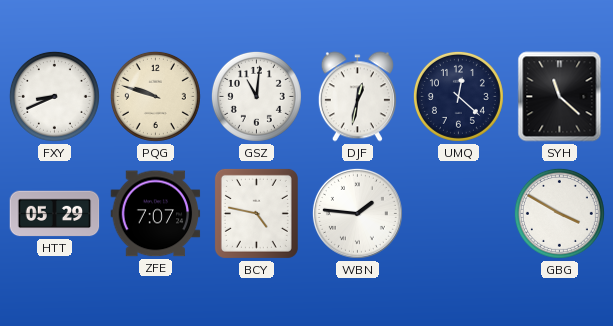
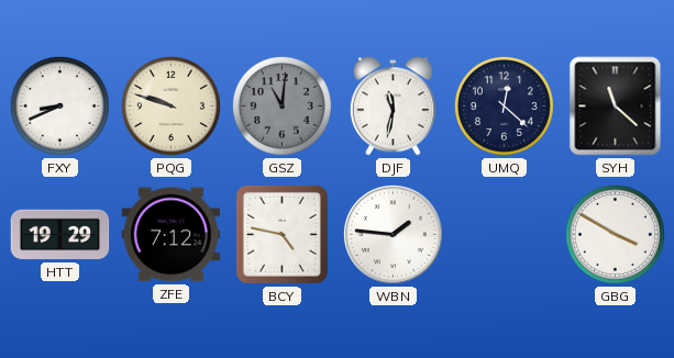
GSZ dial: white -> grey (281, 105)
DJF: 12:32 -> 11:32 (393, 107)
HTT: 05:29 -> 19:29 (60, 235)
ZFE: 7:07 -> 7:12 (172, 235)
